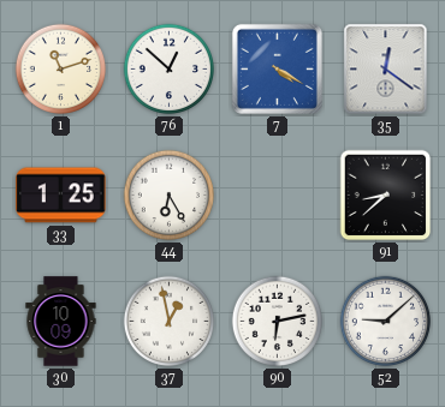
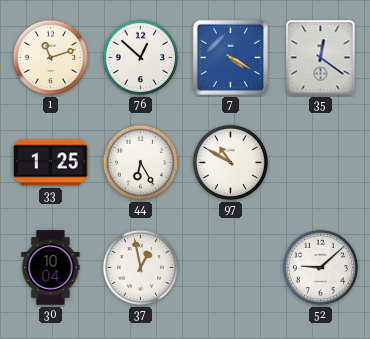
97: none -> 10:50 (231, 163)
91: 8:38 -> none (386, 196)
30: 10:09 -> 10:04 (51, 268)
90: 6:13 -> none (278, 322)
